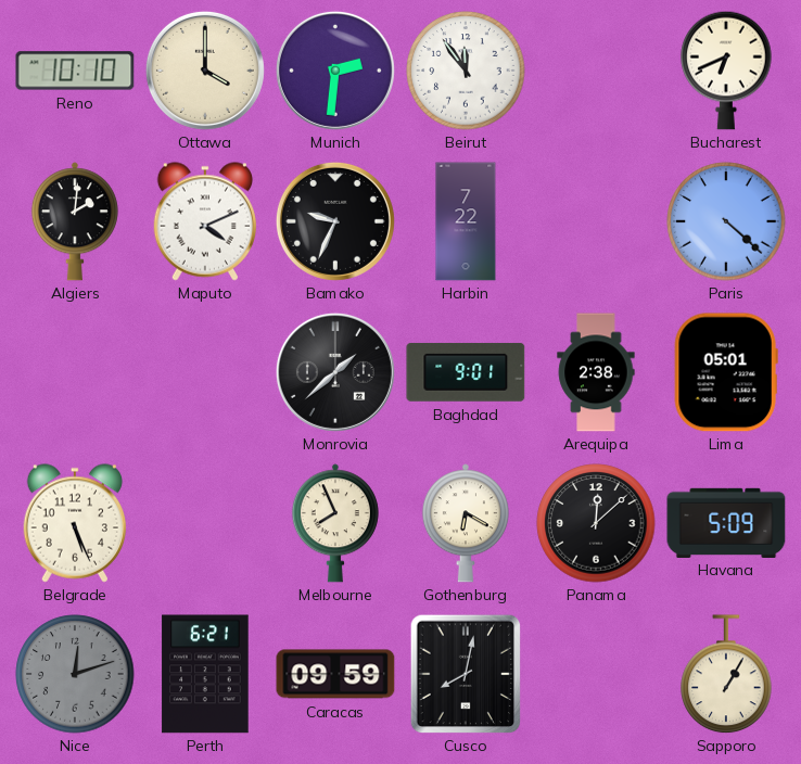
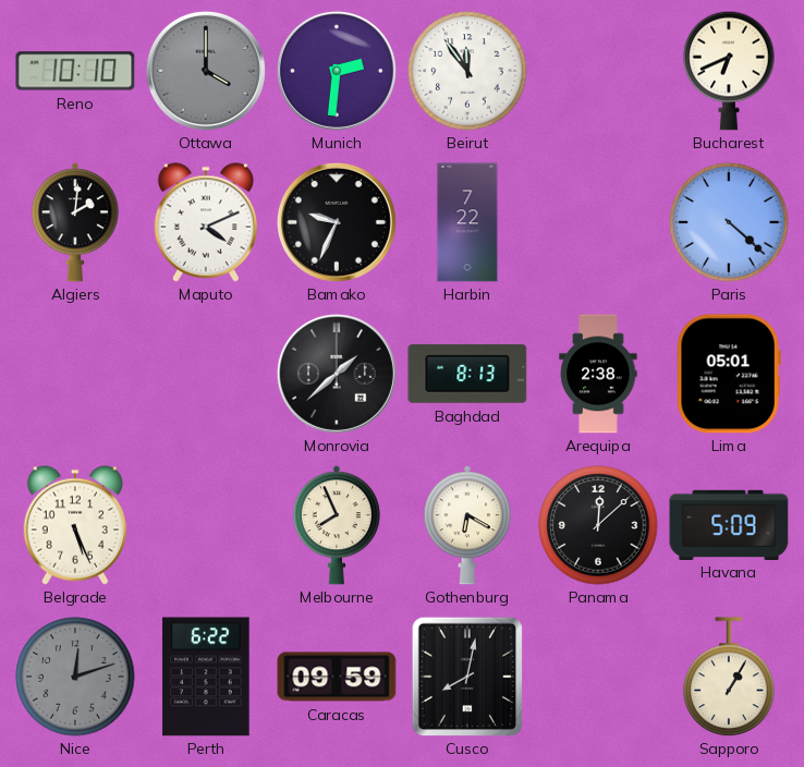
Ottawa dial: cream -> grey (206, 71)
Baghdad: 9:01 -> 8:13 (467, 374)
Perth: 6:21 -> 6:22 (206, 677)
